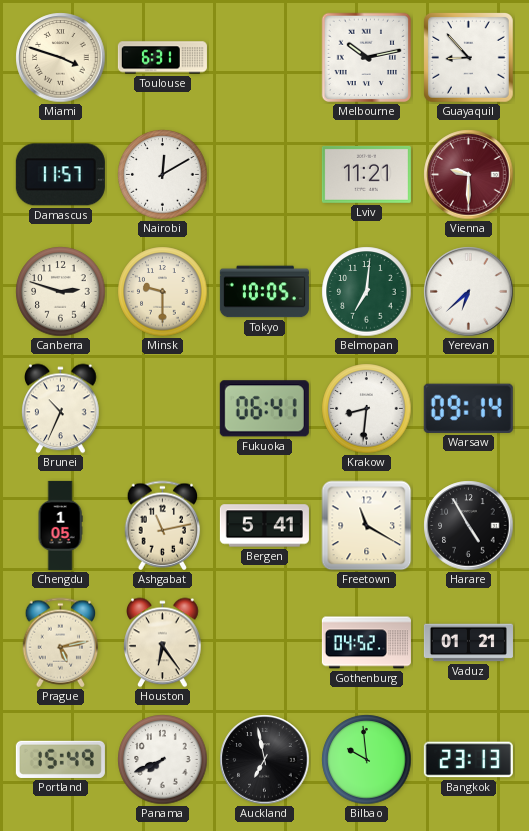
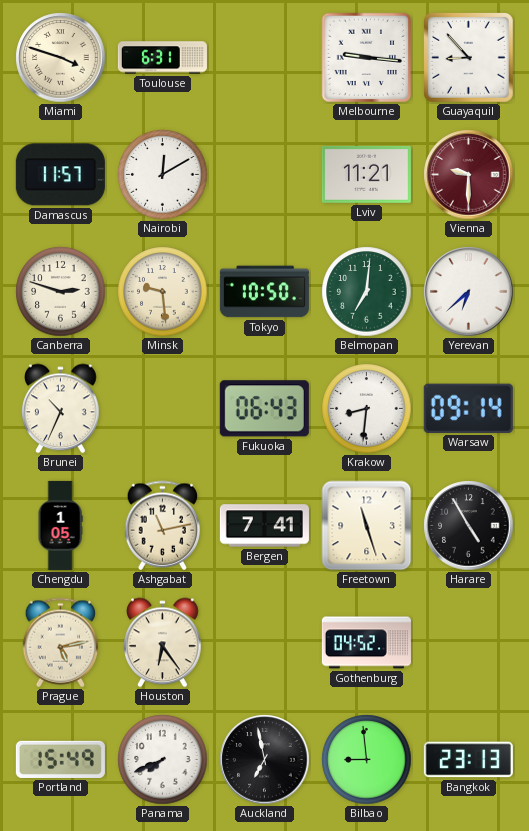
Melbourne: 10:13 -> 9:16 (367, 58)
Minsk: 9:30 -> 9:29 (163, 292)
Tokyo: 10:05 -> 10:50 (264, 292)
Fukuoka: 06:41 -> 06:43 (264, 409)
Bergen: 5:41 -> 7:41 (264, 526)
Freetown: 11:20 -> 11:27 (367, 526)
Vaduz: 01:21 -> none (468, 643)
Bilbao: 9:59 -> 8:59 (367, 760)
